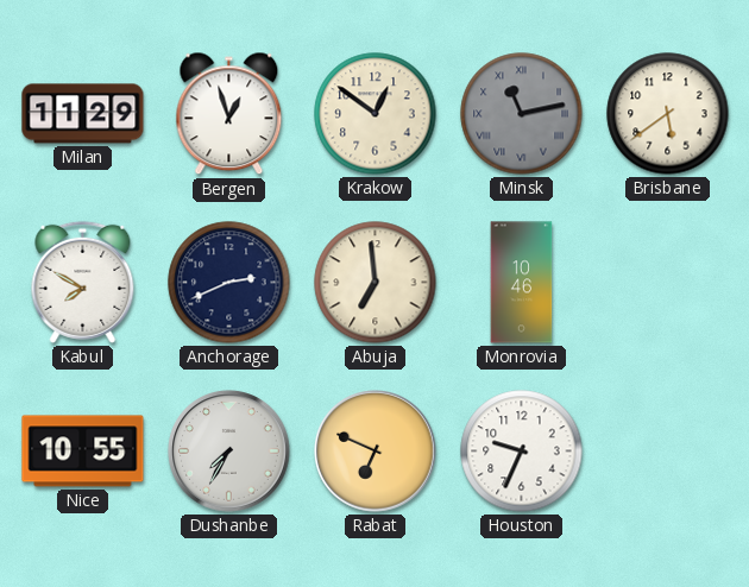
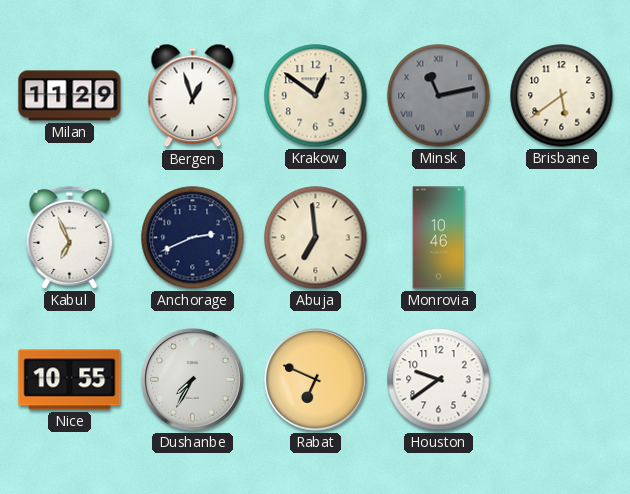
Kabul: 7:50 -> 6:56 (70, 237)
Houston: 9:34 -> 9:39 (439, 380)
